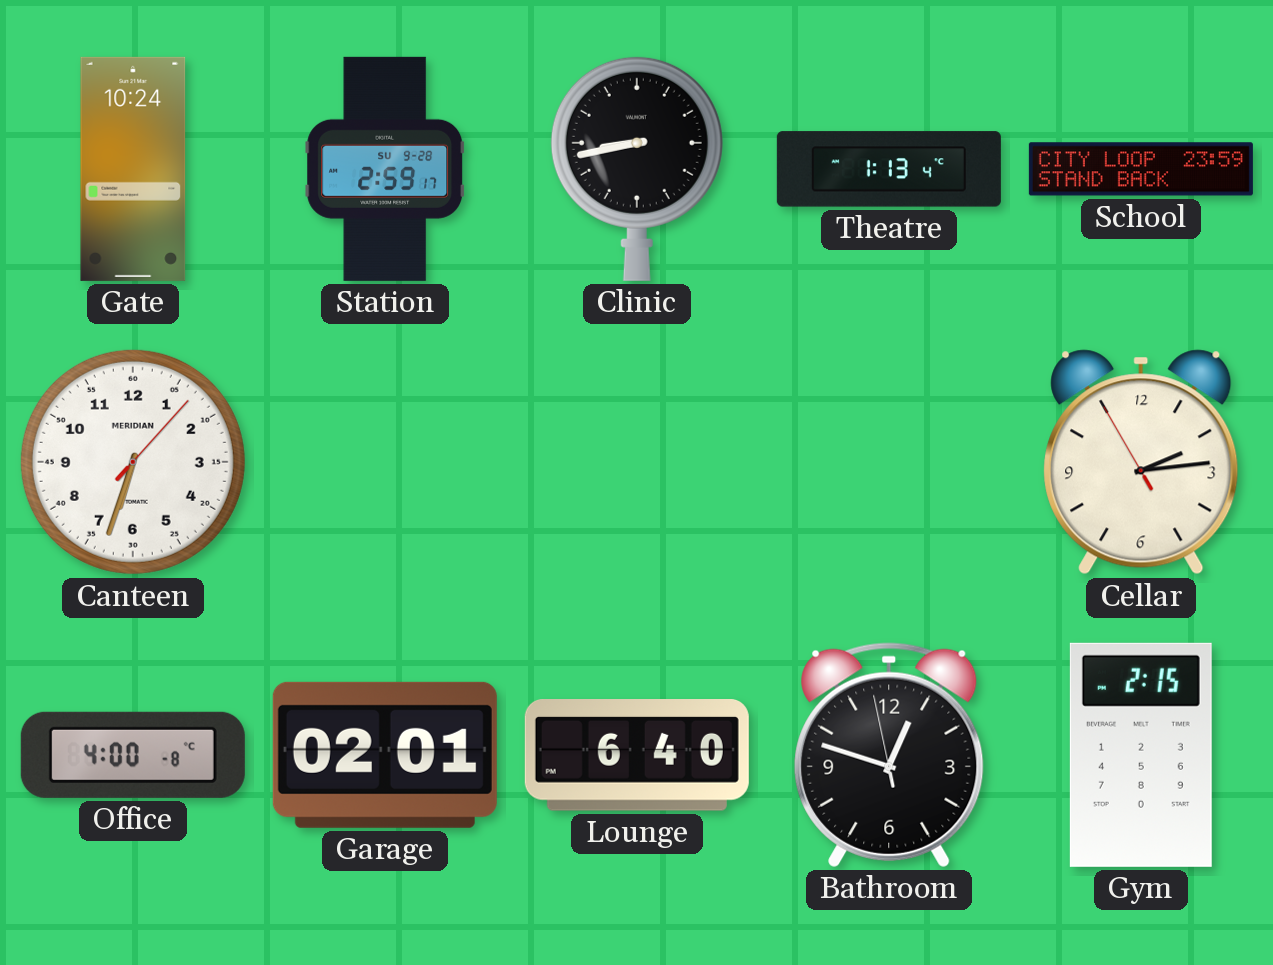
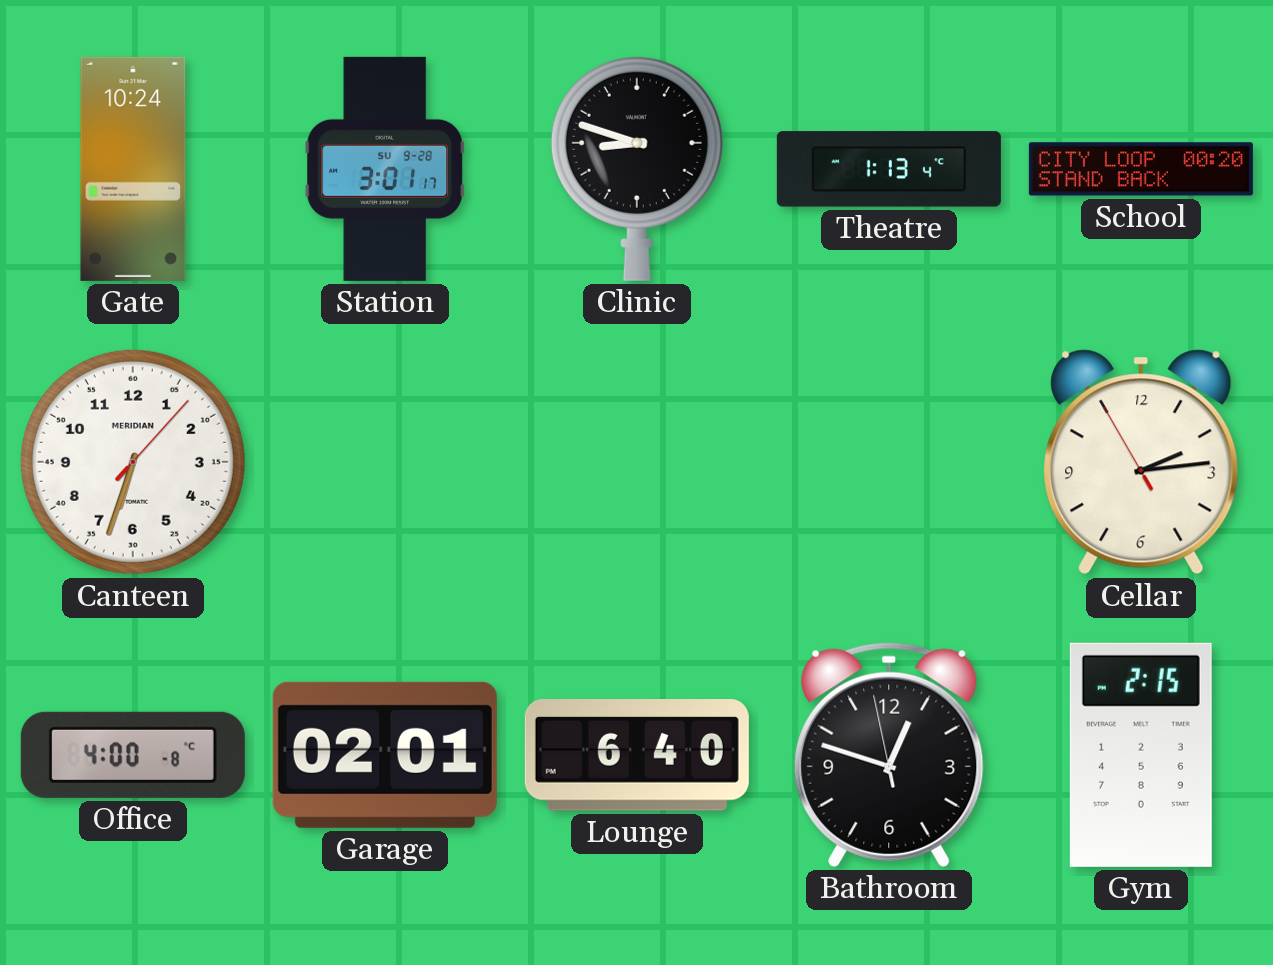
Station: 2:59 -> 3:01 (385, 169)
Clinic: 8:43 -> 8:48 (637, 168)
School: 23:59 -> 00:20 (1141, 169)
